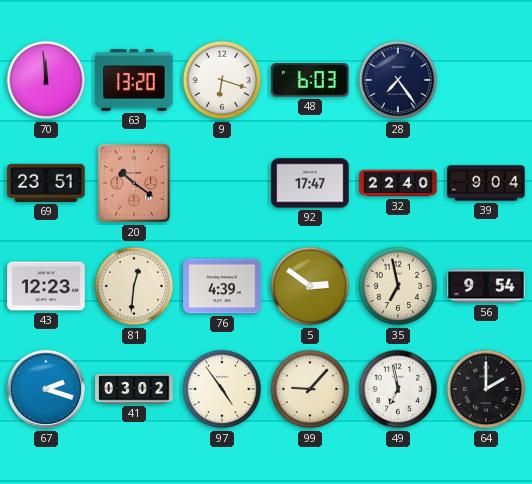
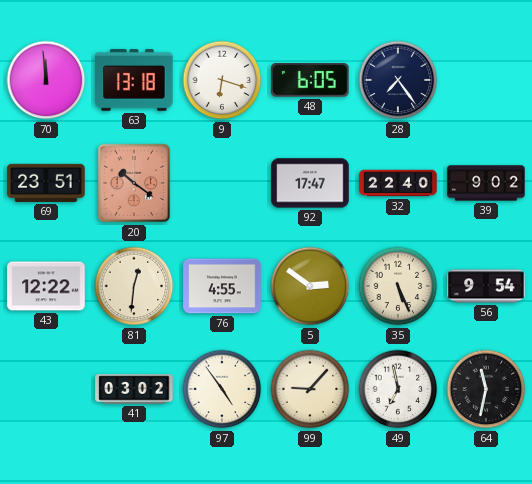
63: 13:20 -> 13:18 (134, 80)
48: 6:03 -> 6:05 (310, 80)
39: 9:04 -> 9:02 (486, 183)
43: 12:23 -> 12:22 (46, 286)
76: 4:39 -> 4:55 (222, 286)
35: 6:58 -> 5:26 (398, 286)
67: 2:18 -> none (46, 389)
64: 2:00 -> 11:32 (486, 389)
